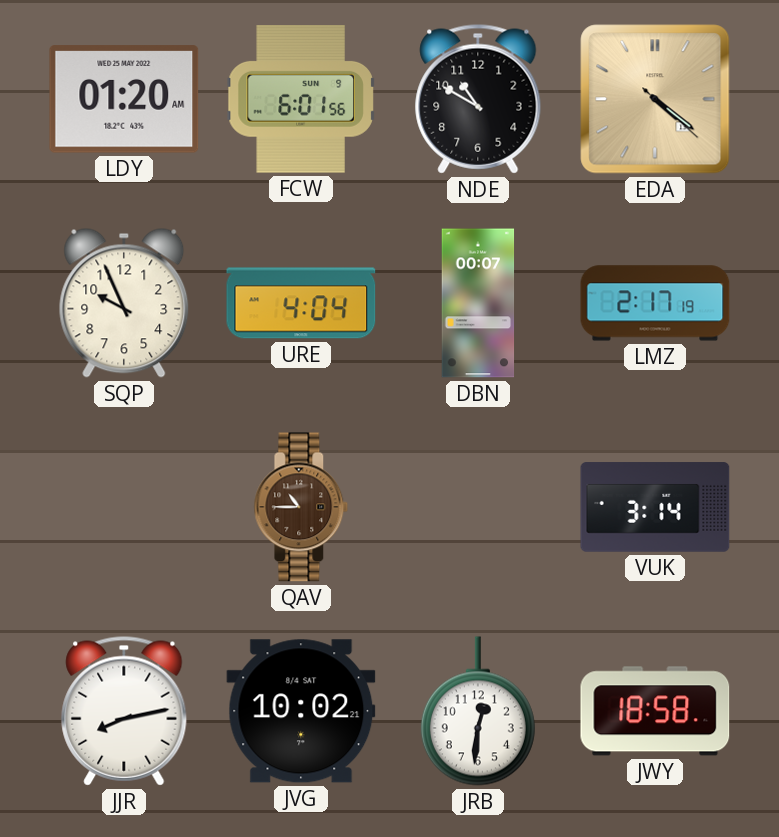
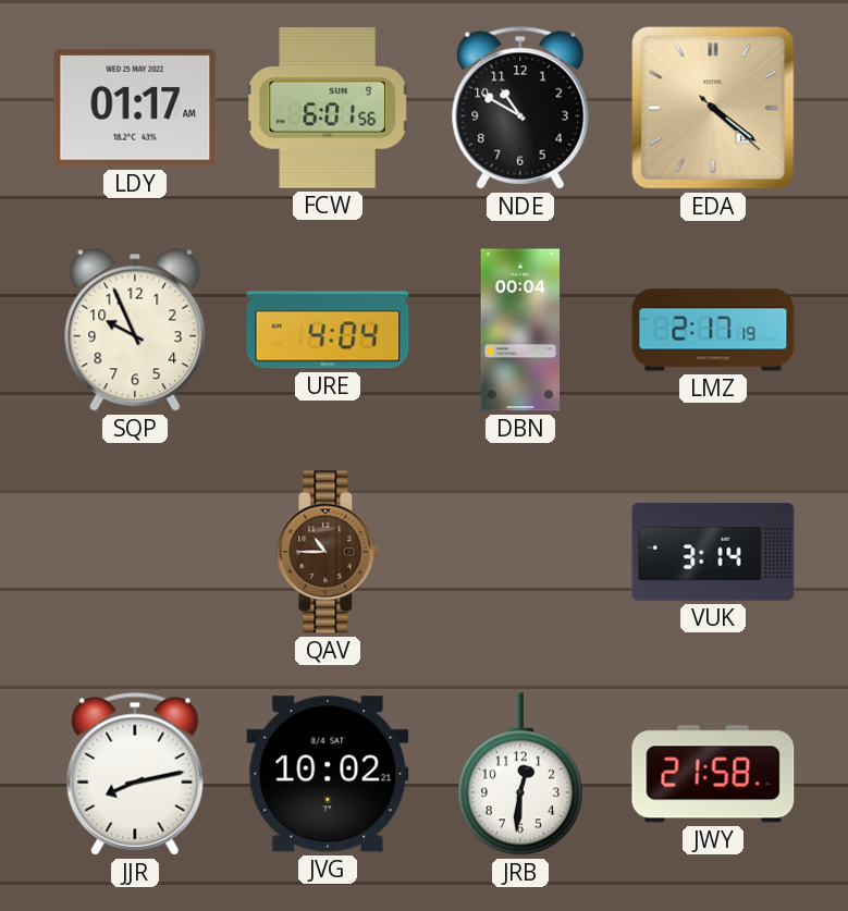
LDY: 01:20 -> 01:17 (135, 108)
DBN: 00:07 -> 00:04 (520, 330)
JWY: 18:58 -> 21:58 (713, 774)
